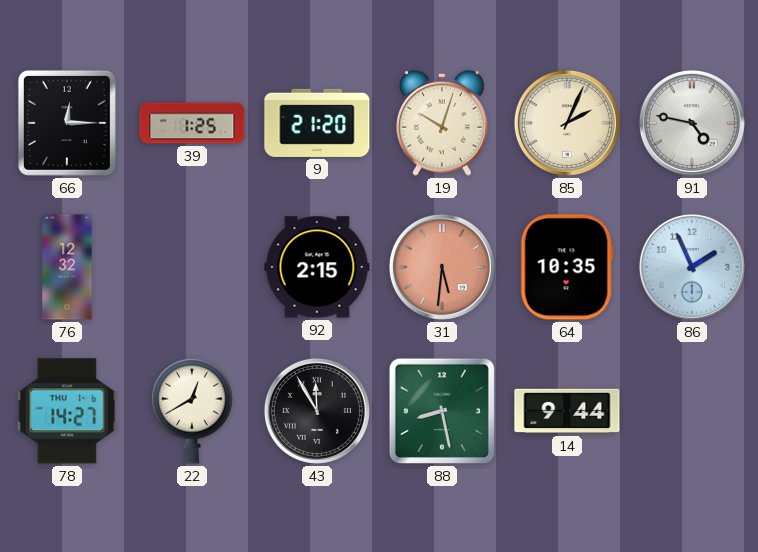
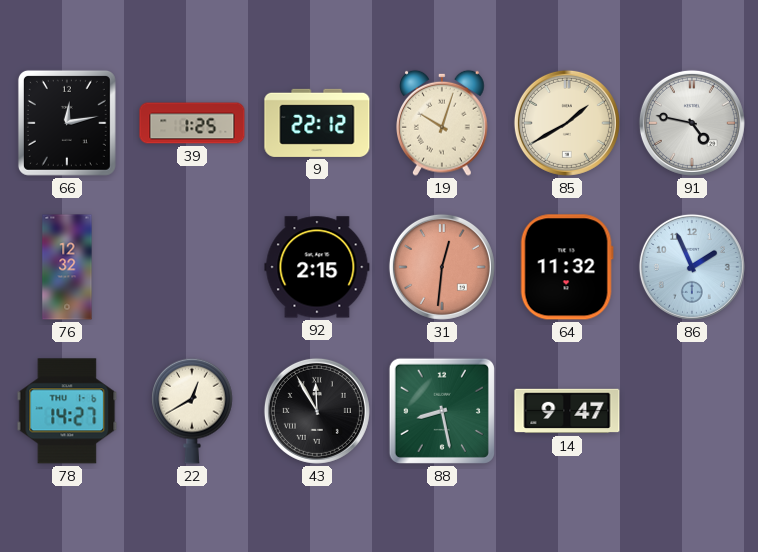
66: 12:15 -> 12:13 (67, 123)
9: 21:20 -> 22:12 (317, 123)
85: 2:04 -> 1:40 (567, 123)
31: 5:31 -> 12:31 (442, 267)
64: 10:35 -> 11:32 (567, 267)
14: 9:44 -> 9:47 (567, 411)
